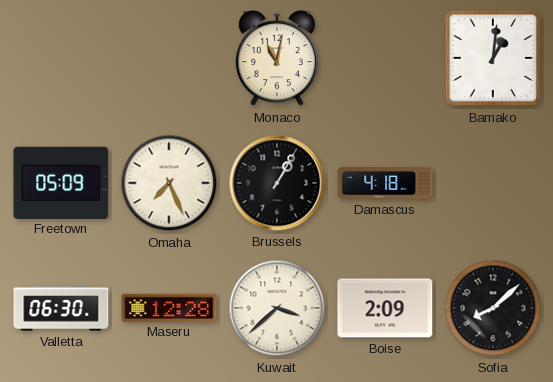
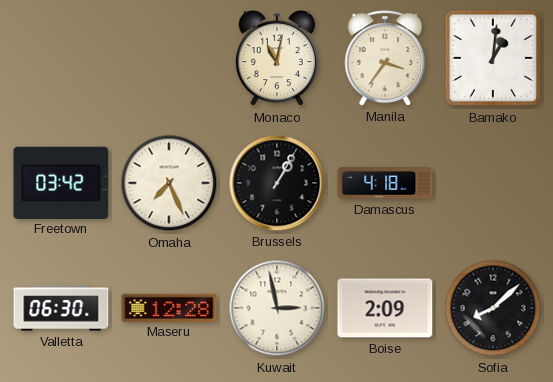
Manila: none -> 3:36 (385, 58)
Freetown: 05:09 -> 03:42 (61, 182)
Kuwait: 3:38 -> 2:58 (277, 308)
